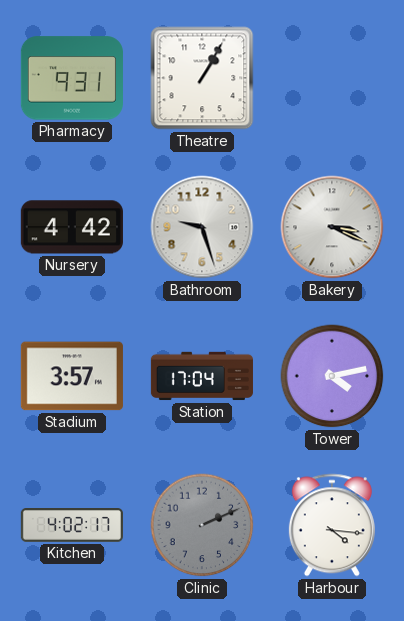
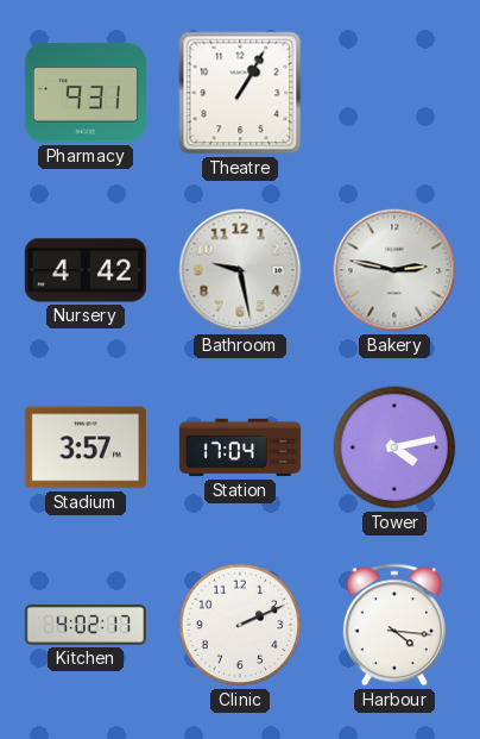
Bathroom: 9:27 -> 9:28 (240, 270)
Bakery: 3:19 -> 2:47 (394, 270)
Clinic dial: grey -> white (240, 625)
